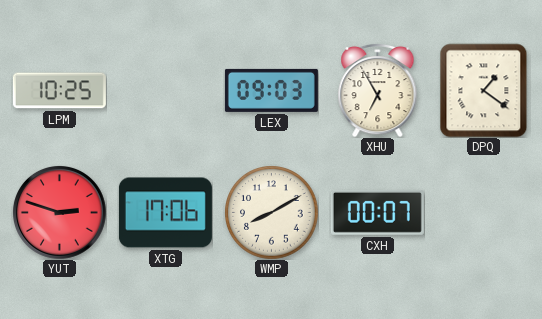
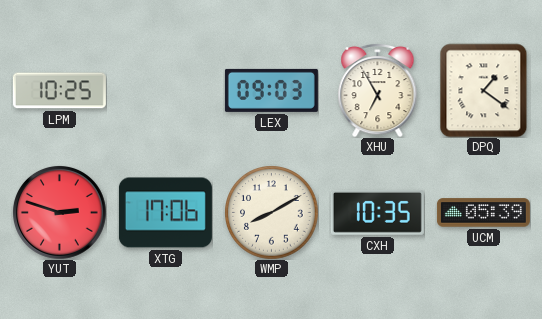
CXH: 00:07 -> 10:35 (377, 212)
UCM: none -> 05:39 (483, 213)
